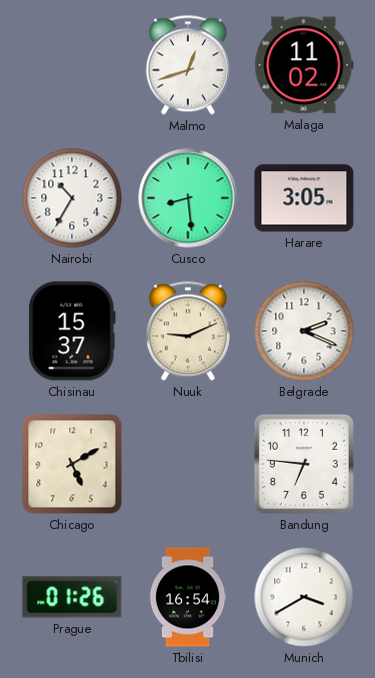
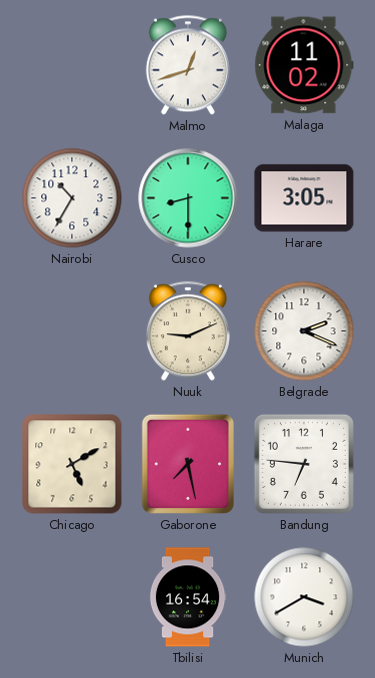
Cusco: 8:29 -> 8:30 (188, 198)
Chisinau: 15:37 -> none (72, 331)
Gaborone: none -> 7:28 (188, 464)
Prague: 01:26 -> none (72, 597)
